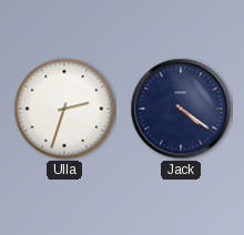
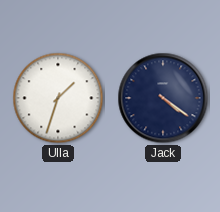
Ulla: 2:33 -> 1:33 (58, 98)
